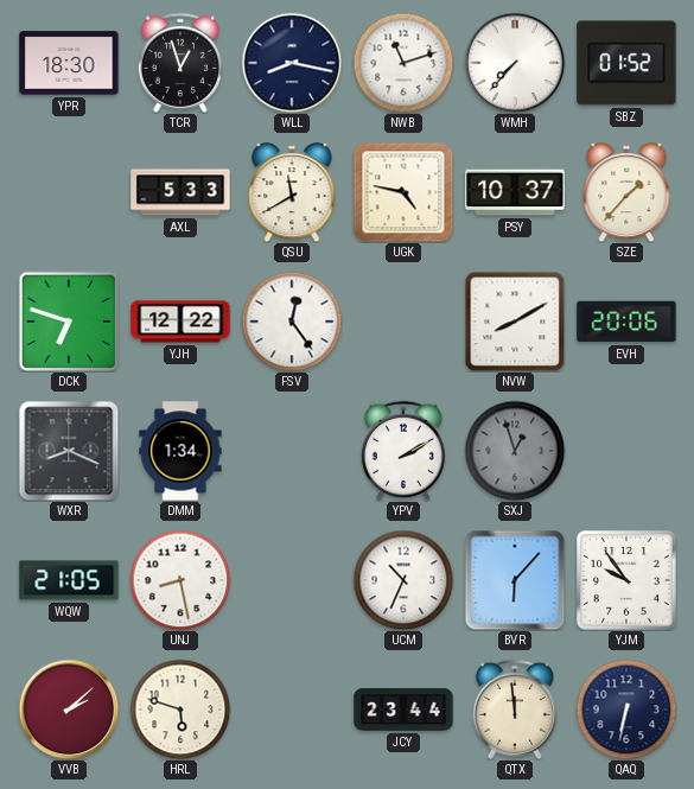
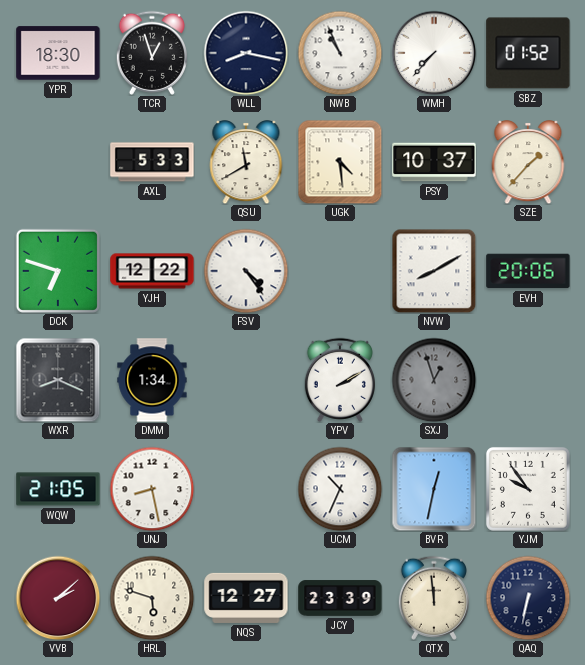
NWB: 11:12 -> 10:56 (340, 53)
UGK: 4:47 -> 4:29 (340, 162)
FSV: 12:24 -> 4:24 (246, 271)
BVR: 6:07 -> 12:32 (434, 489)
NQS: none -> 12:27 (246, 598)
JCY: 23:44 -> 23:39 (340, 598)
